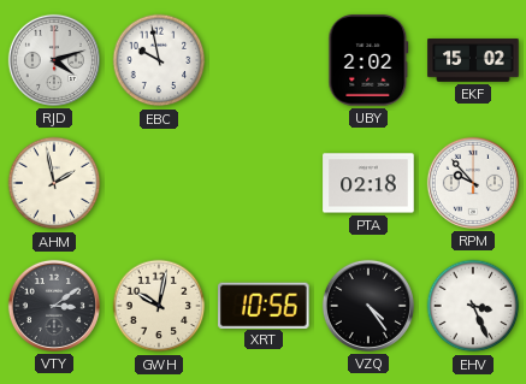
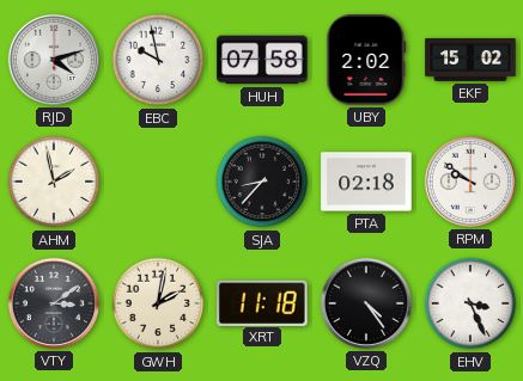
HUH: none -> 07:58 (262, 60)
SJA: none -> 8:37 (262, 182)
RPM: 9:53 -> 9:51 (470, 182)
GWH: 10:02 -> 2:02 (158, 303)
XRT: 10:56 -> 11:18 (263, 302)
